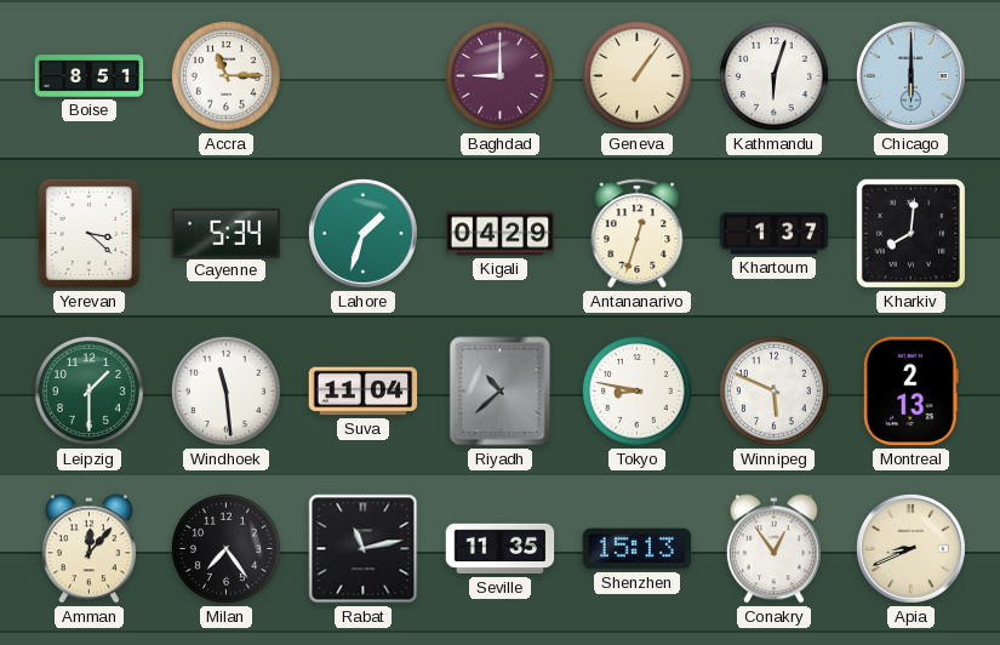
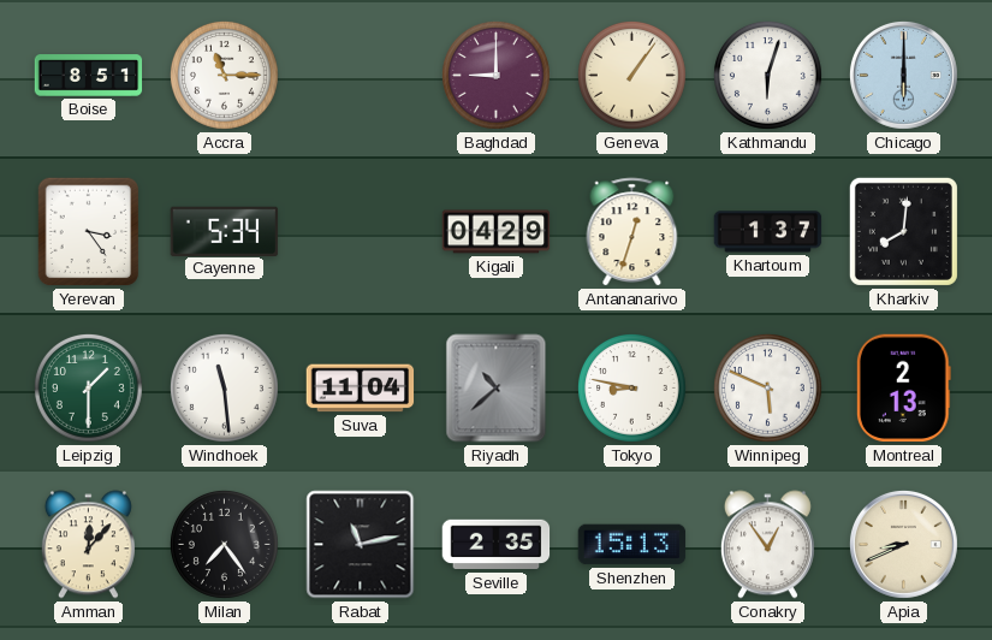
Yerevan: 3:22 -> 3:24 (89, 232)
Lahore: 1:33 -> none (362, 233)
Seville: 11:35 -> 2:35 (497, 545)
